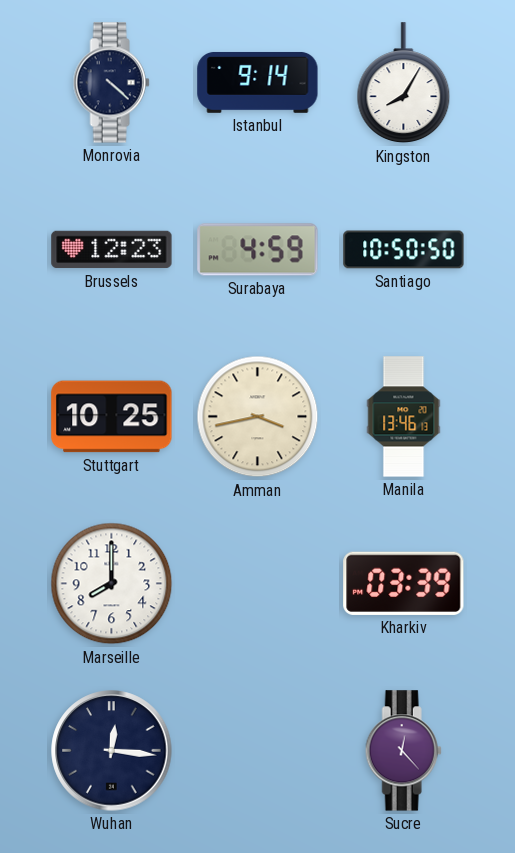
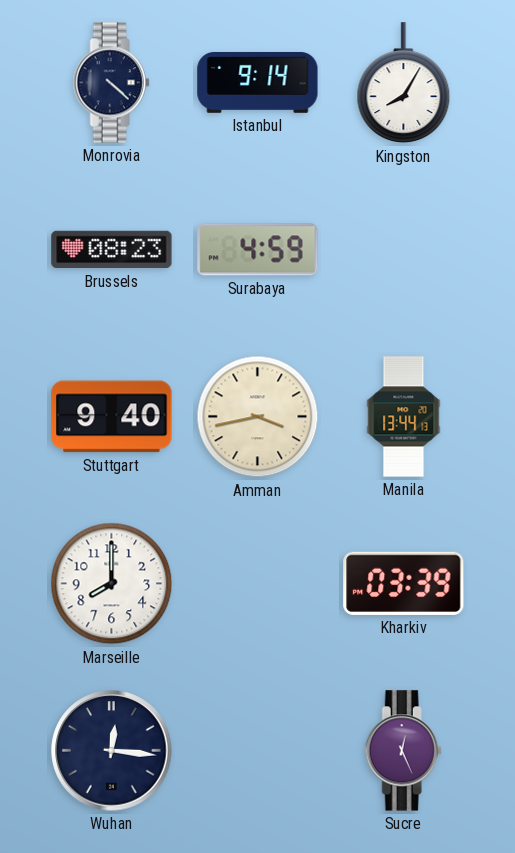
Brussels: 12:23 -> 08:23 (112, 250)
Santiago: 10:50 -> none (404, 250)
Stuttgart: 10:25 -> 9:40 (112, 417)
Manila: 13:46 -> 13:44 (404, 417)
Sucre: 12:23 -> 12:26 (403, 751)
